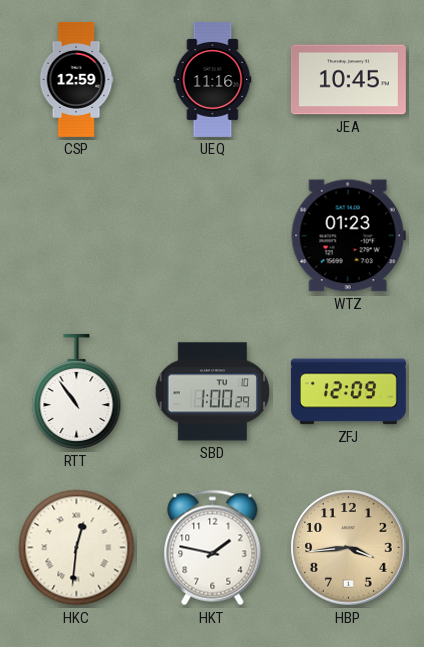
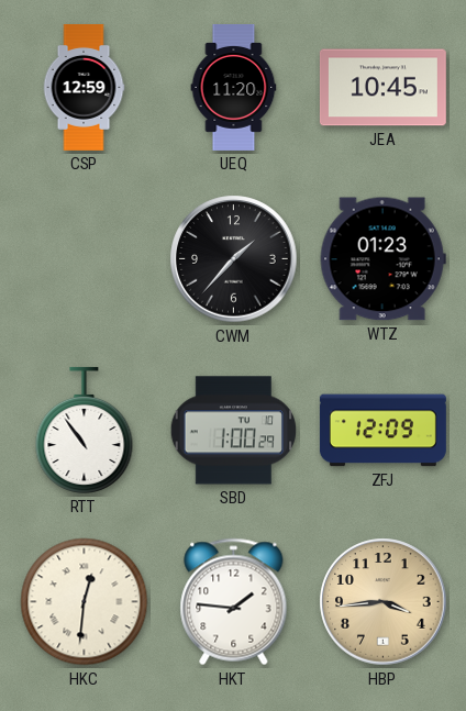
UEQ: 11:16 -> 11:20 (234, 87)
CWM: none -> 1:37 (234, 259)
HKT: 1:47 -> 1:46 (234, 602)
